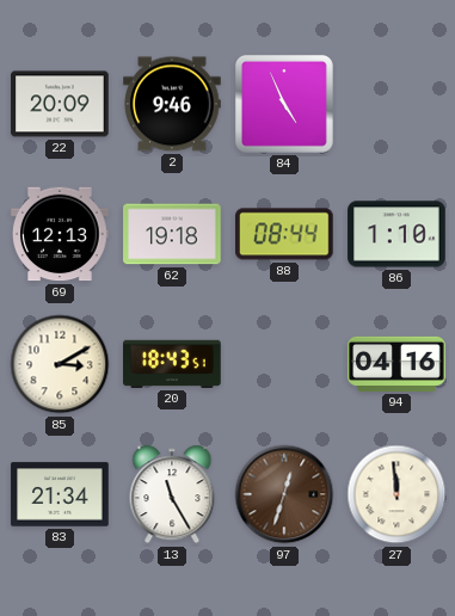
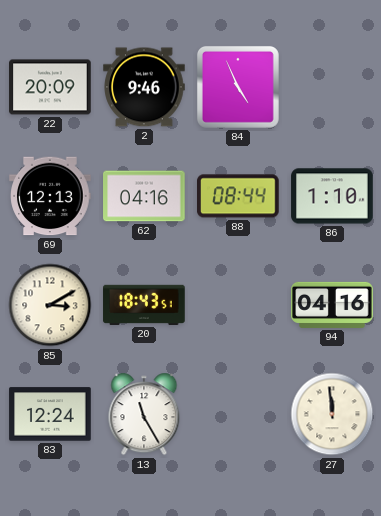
62: 19:18 -> 04:16 (144, 196)
83: 21:34 -> 12:24 (50, 414)
97: 12:33 -> none (284, 494)
